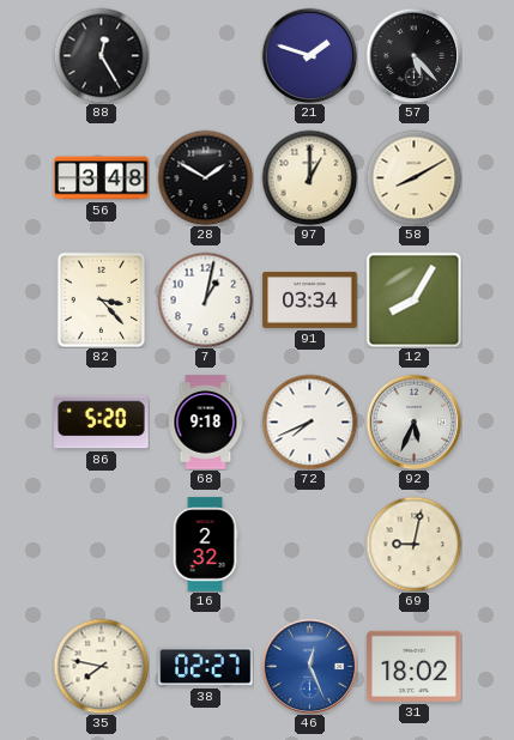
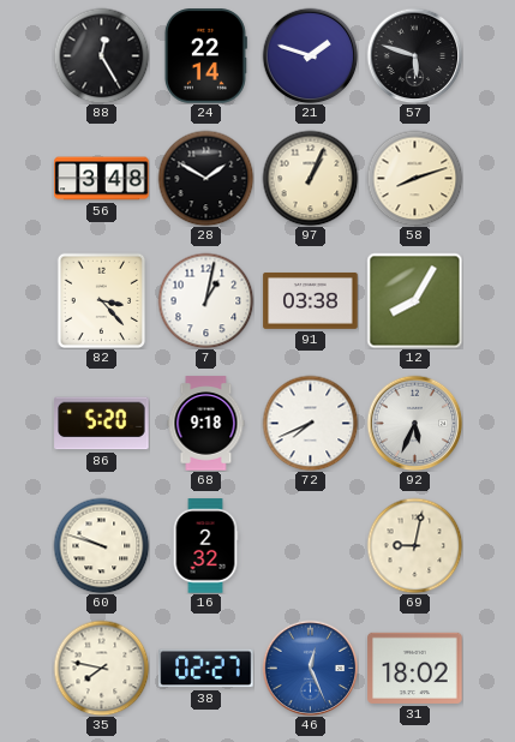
24: none -> 22:14 (205, 56)
57: 5:23 -> 5:48 (414, 55)
97: 1:00 -> 1:04 (310, 178)
58: 8:10 -> 8:12 (414, 178)
91: 03:34 -> 03:38 (311, 300)
60: none -> 9:48 (101, 545)
